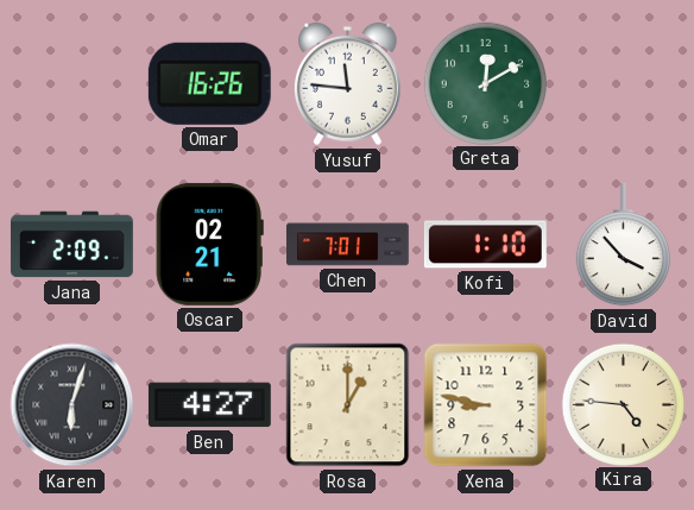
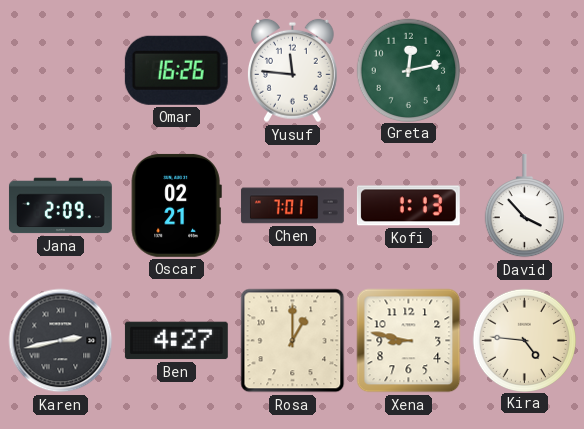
Greta: 12:10 -> 12:13 (408, 70)
Kofi: 1:10 -> 1:13 (408, 206)
Karen: 6:03 -> 2:43 (61, 341)
